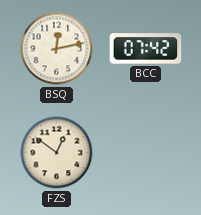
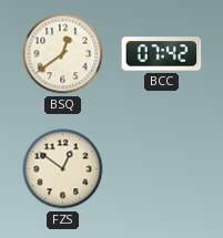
BSQ: 12:13 -> 12:39 (63, 54)
